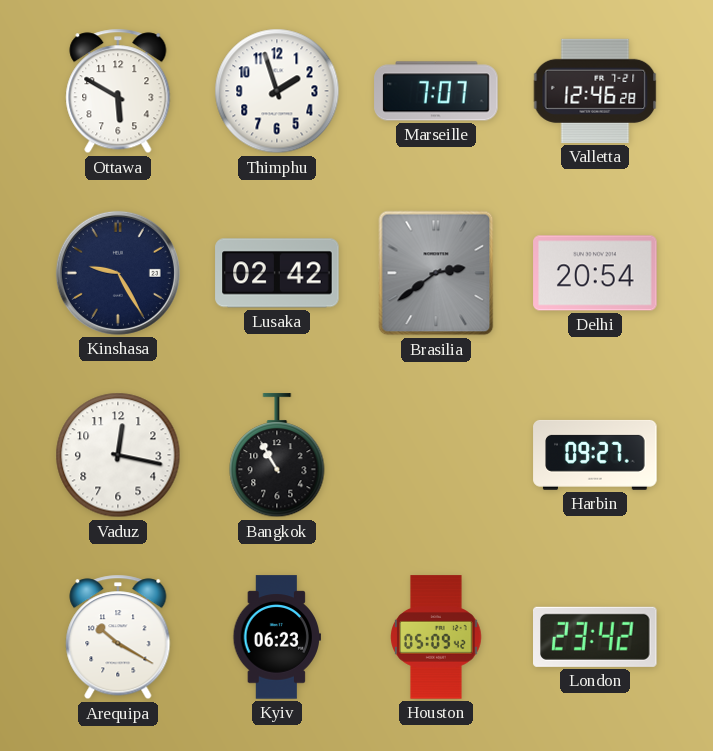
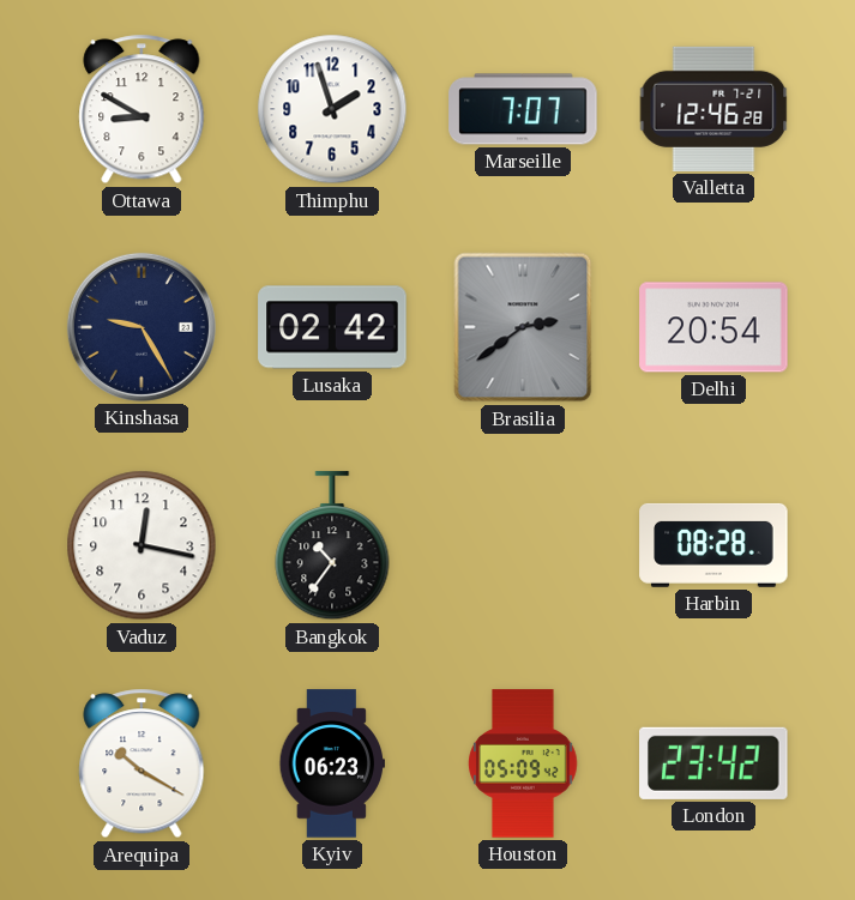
Ottawa: 5:50 -> 8:50 (142, 109)
Bangkok: 10:55 -> 10:36 (332, 546)
Harbin: 09:27 -> 08:28 (713, 545)
